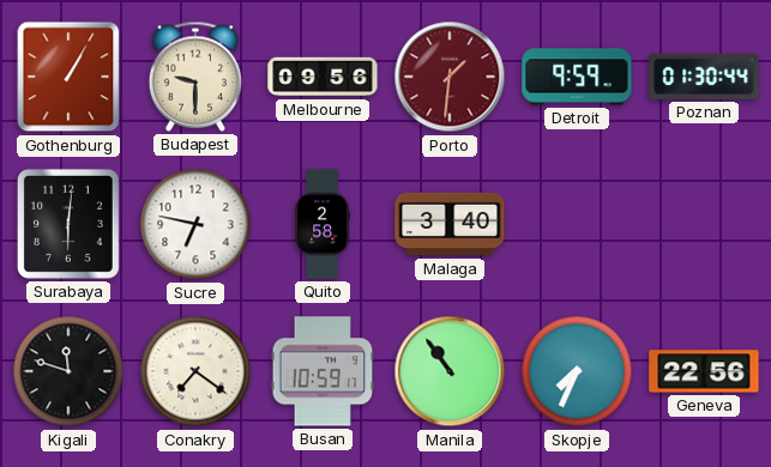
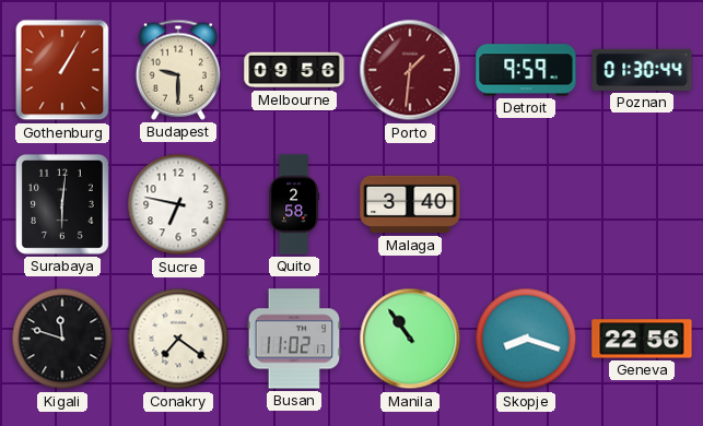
Busan: 10:59 -> 11:02 (294, 339)
Skopje: 7:34 -> 8:18 (526, 339)
